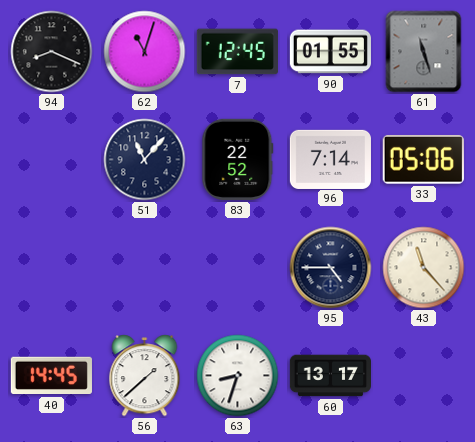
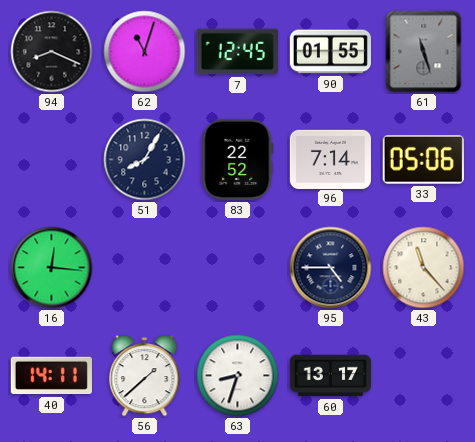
51: 11:07 -> 8:05 (145, 160)
16: none -> 12:16 (52, 268)
40: 14:45 -> 14:11 (51, 376)
